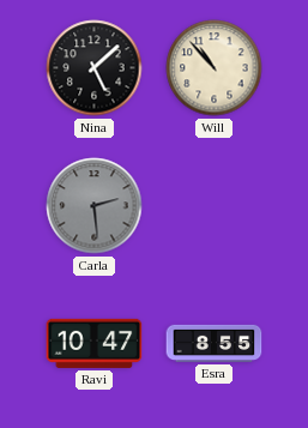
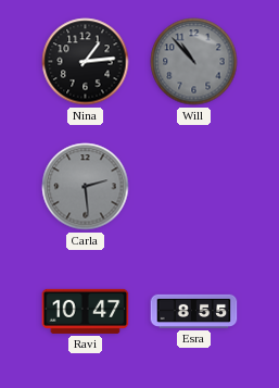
Nina: 5:08 -> 1:14 (86, 62)
Will dial: cream -> grey (194, 62)
